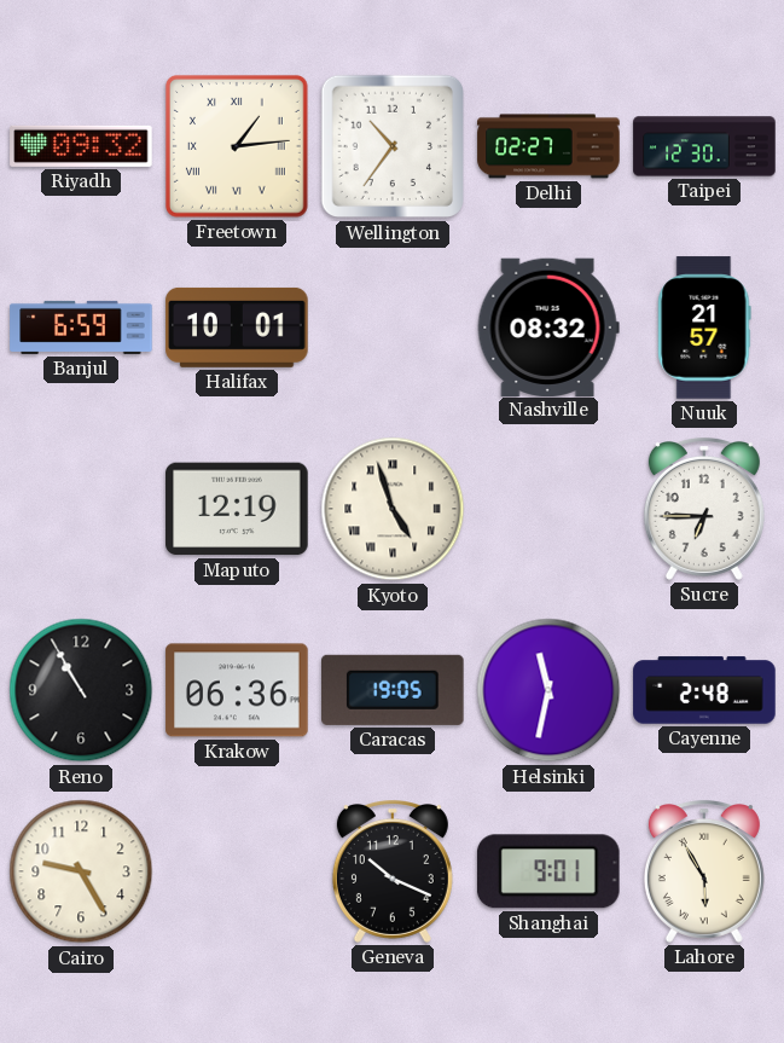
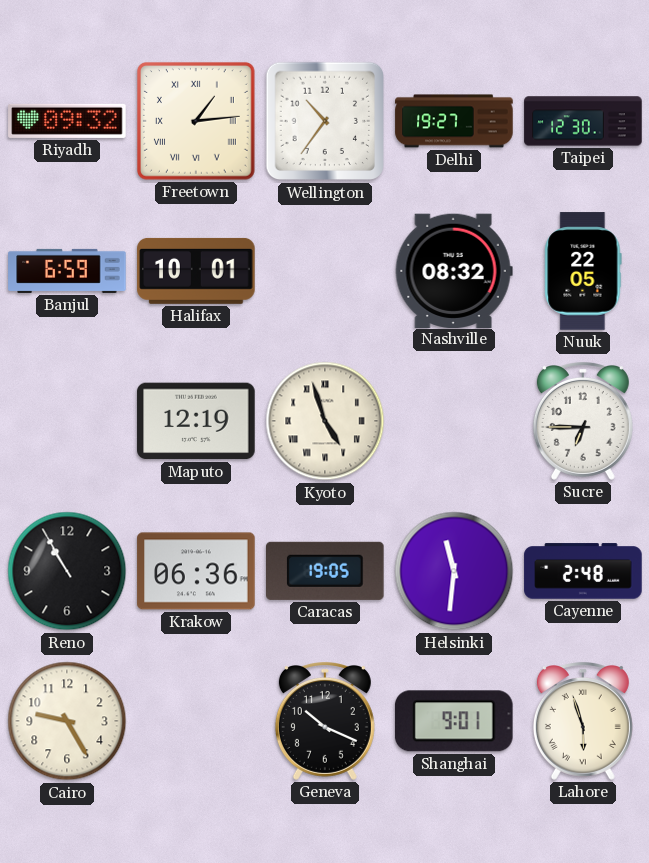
Delhi: 02:27 -> 19:27 (454, 121)
Nuuk: 21:57 -> 22:05 (583, 271)
Helsinki: 11:32 -> 11:31 (454, 571)
Lahore: 5:55 -> 5:57 (583, 722)
